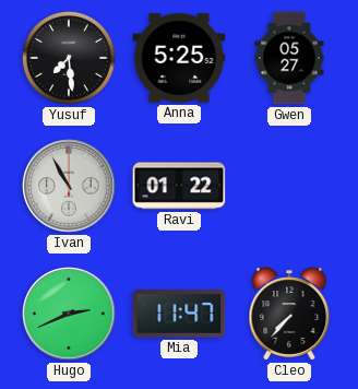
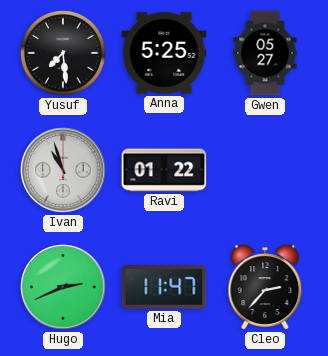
Ivan: 10:55 -> 10:57 (63, 170)
Cleo: 7:37 -> 2:37 (265, 287)
